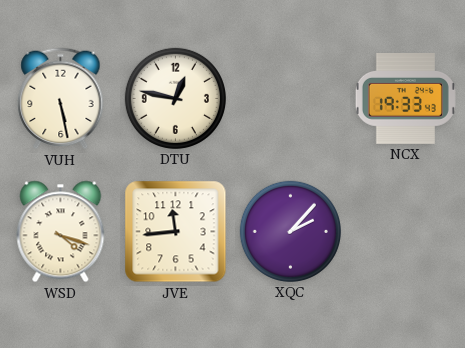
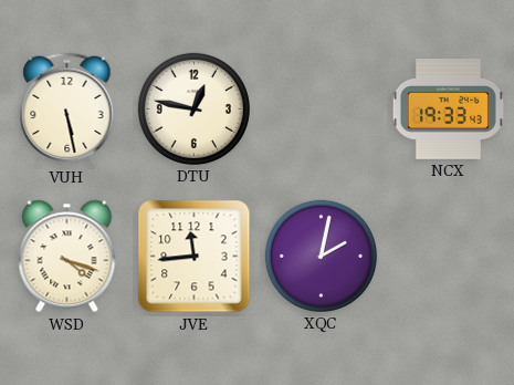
XQC: 2:07 -> 2:02 (321, 256)
